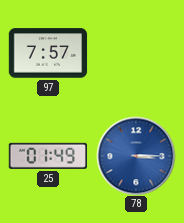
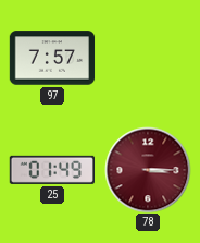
78 dial: blue -> burgundy (148, 170)
